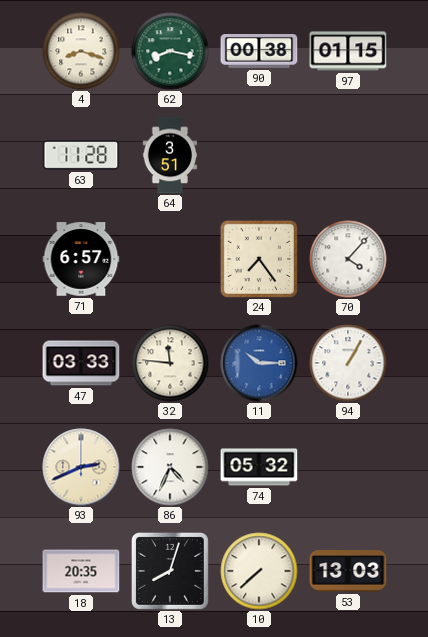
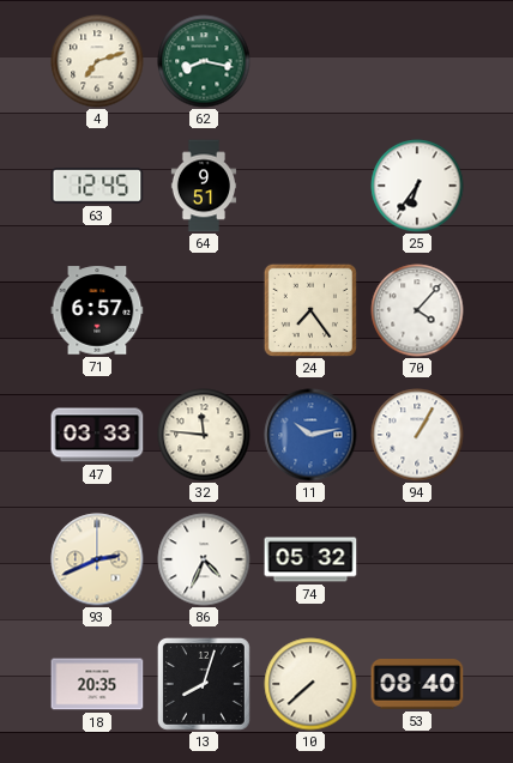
4: 8:18 -> 7:12 (97, 61)
90: 00:38 -> none (259, 52)
97: 01:15 -> none (348, 51)
63: 11:28 -> 12:45 (97, 187)
64: 3:51 -> 9:51 (204, 186)
25: none -> 6:36 (417, 186)
11: 10:15 -> 10:13 (310, 435)
53: 13:03 -> 08:40 (417, 684)
